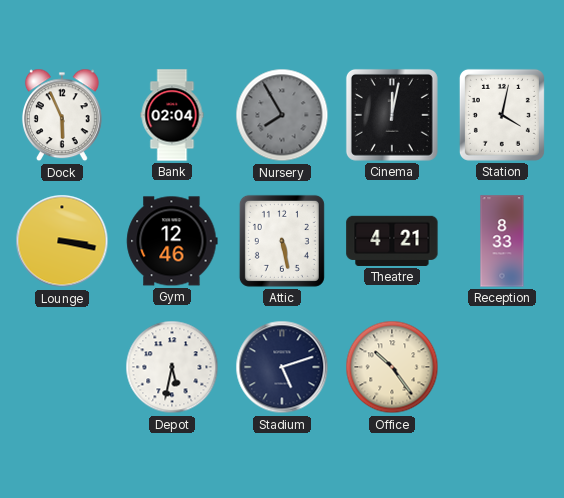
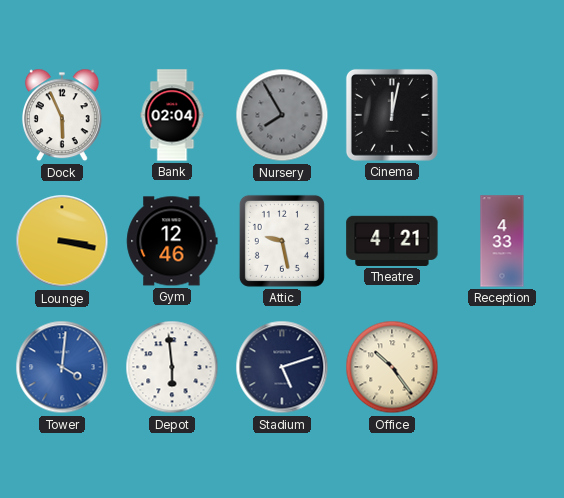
Station: 4:02 -> none (502, 115)
Attic: 5:28 -> 9:28 (282, 241)
Reception: 8:33 -> 4:33 (502, 241)
Tower: none -> 4:01 (62, 367)
Depot: 5:32 -> 5:59 (172, 367)
